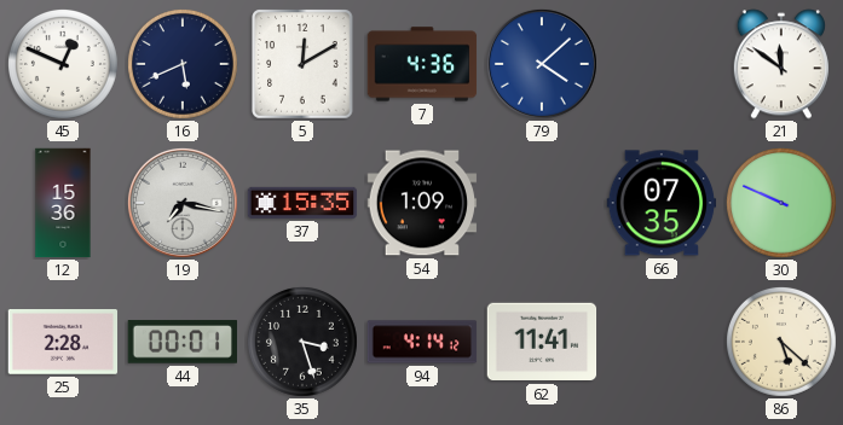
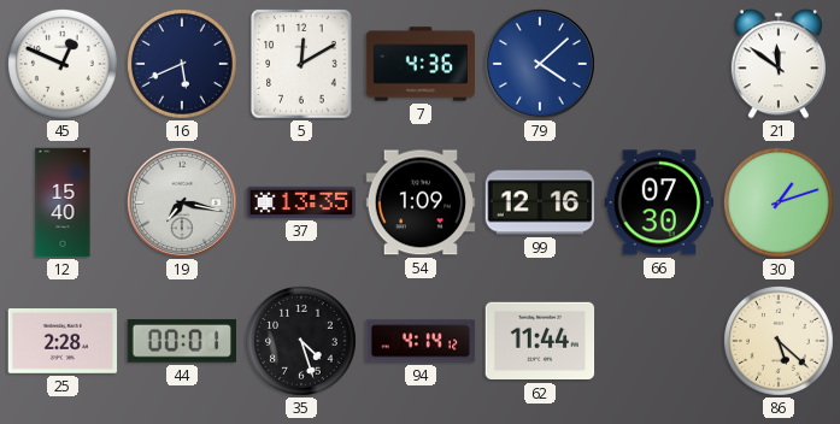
12: 15:36 -> 15:40 (63, 202)
37: 15:35 -> 13:35 (301, 202)
99: none -> 12:16 (540, 202)
66: 07:35 -> 07:30 (659, 202)
30: 9:49 -> 1:12 (779, 202)
35: 3:27 -> 4:27 (301, 341)
62: 11:41 -> 11:44 (540, 341)
